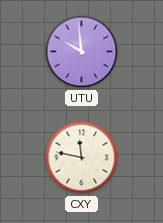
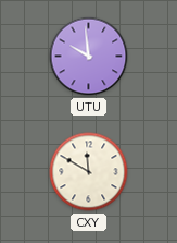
CXY: 11:47 -> 11:50 (89, 172)
